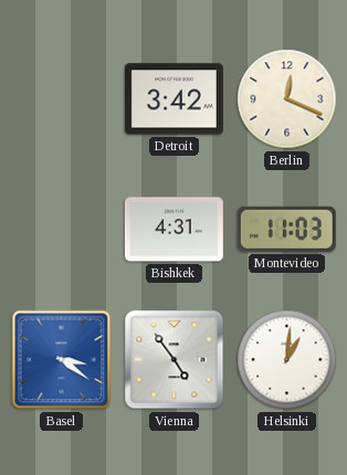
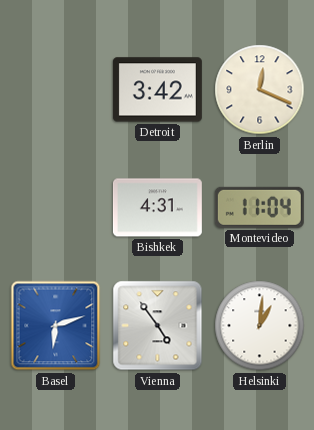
Montevideo: 11:03 -> 11:04 (259, 207)
Basel: 3:21 -> 6:12 (56, 326)
